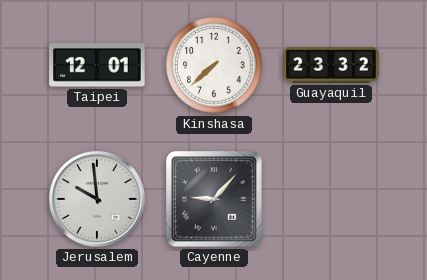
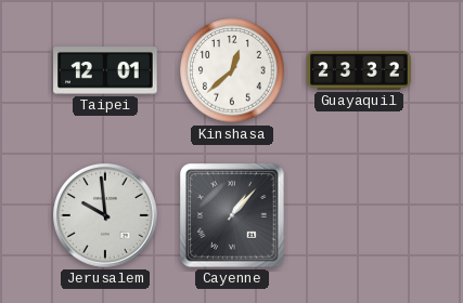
Kinshasa: 7:38 -> 12:38 (232, 70)
Cayenne: 9:07 -> 1:07 (232, 215)
